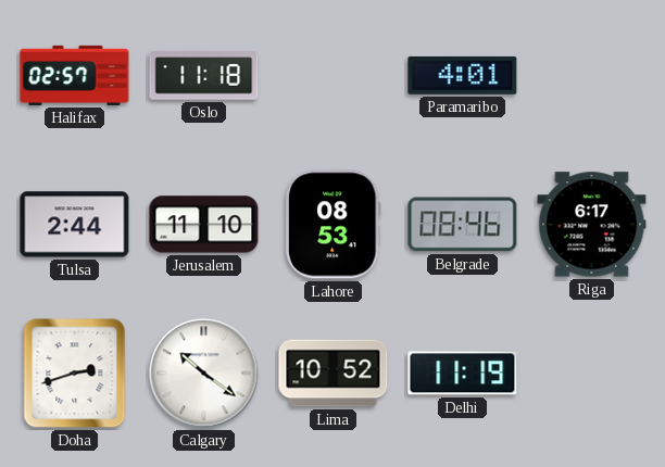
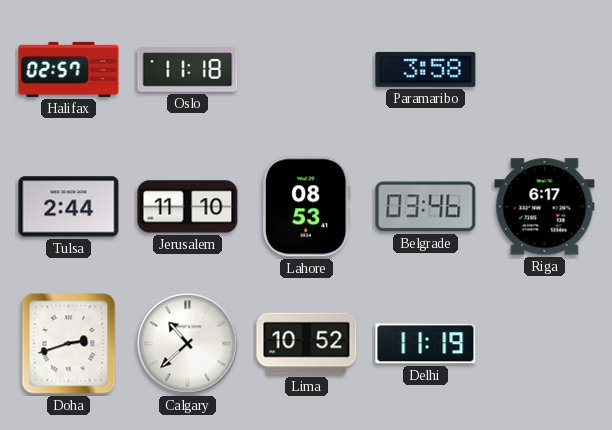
Paramaribo: 4:01 -> 3:58 (426, 69)
Belgrade: 08:46 -> 03:46 (426, 207)
Calgary: 10:21 -> 10:38 (188, 344)
